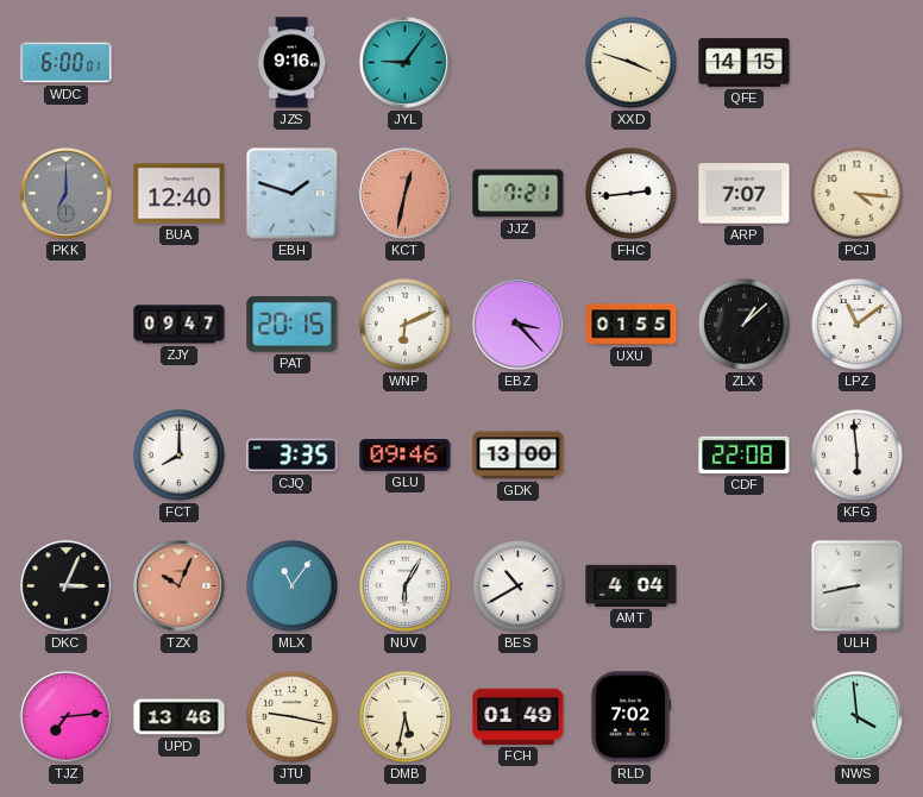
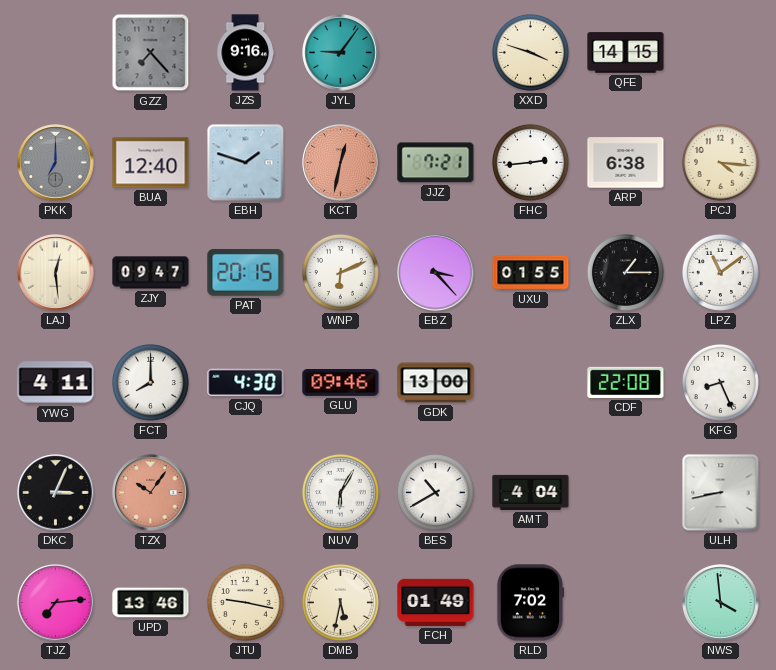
WDC: 6:00 -> none (67, 63)
GZZ: none -> 7:23 (151, 53)
ARP: 7:07 -> 6:38 (626, 163)
LAJ: none -> 12:29 (56, 273)
ZLX: 1:08 -> 1:15 (625, 272)
YWG: none -> 4:11 (56, 383)
CJQ: 3:35 -> 4:30 (246, 383)
KFG: 5:59 -> 8:26 (720, 382)
TZX: 10:04 -> 10:06 (151, 493)
MLX: 11:06 -> none (291, 585)
